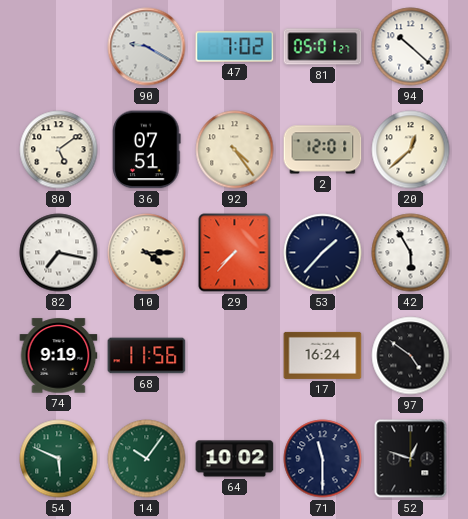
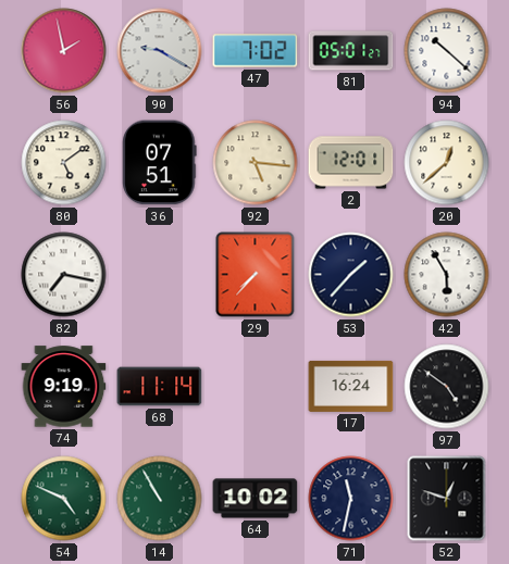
56: none -> 1:58 (64, 51)
92: 4:24 -> 5:16 (256, 163)
10: 4:15 -> none (147, 253)
68: 11:56 -> 11:14 (160, 387)
54: 5:49 -> 4:49 (64, 499)
14: 10:06 -> 10:55 (160, 499)
71: 11:30 -> 11:32 (351, 499)
